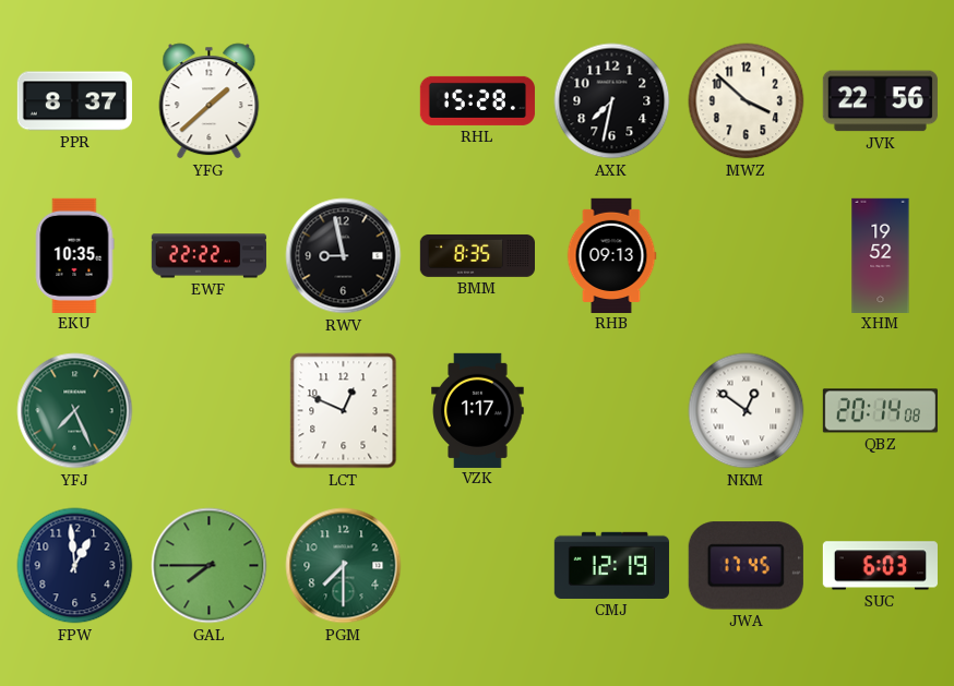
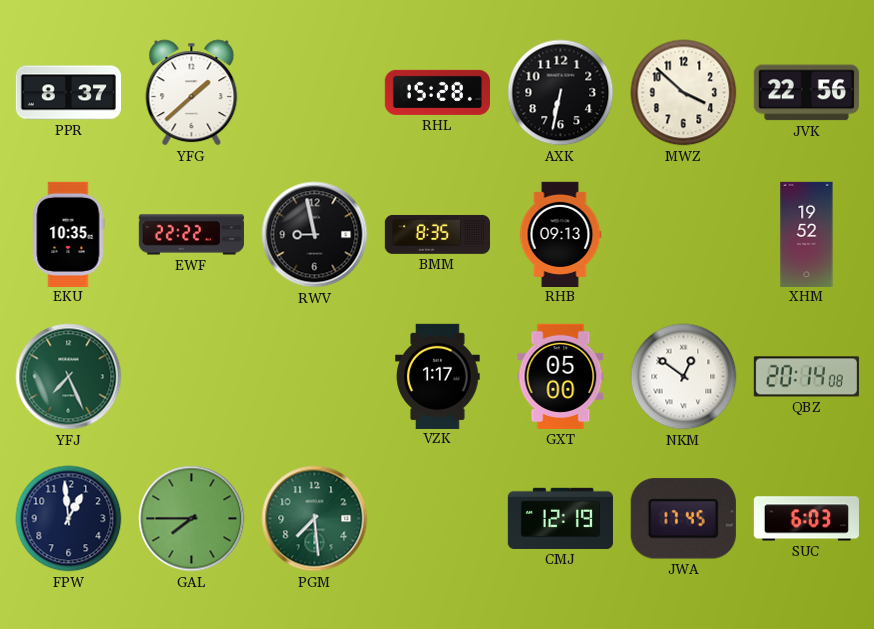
AXK: 7:32 -> 6:32 (561, 93)
LCT: 12:49 -> none (344, 411)
GXT: none -> 05:00 (561, 376)
PGM: 7:30 -> 7:29 (315, 519)
